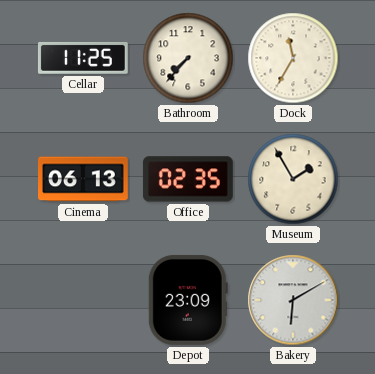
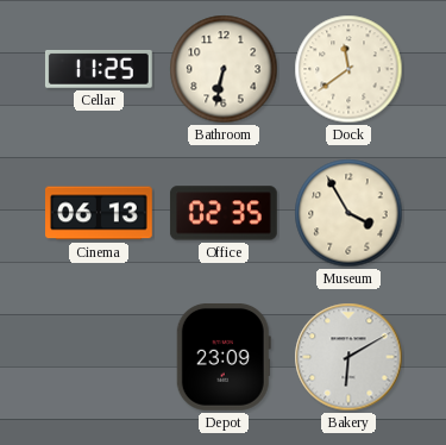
Bathroom: 7:37 -> 6:32 (224, 69)
Dock: 11:35 -> 11:39 (348, 69)
Museum: 1:55 -> 3:55 (348, 213)
